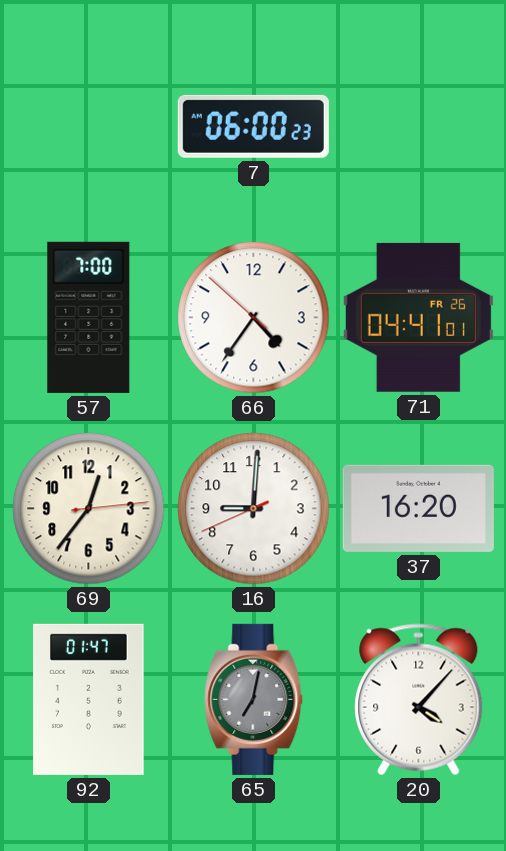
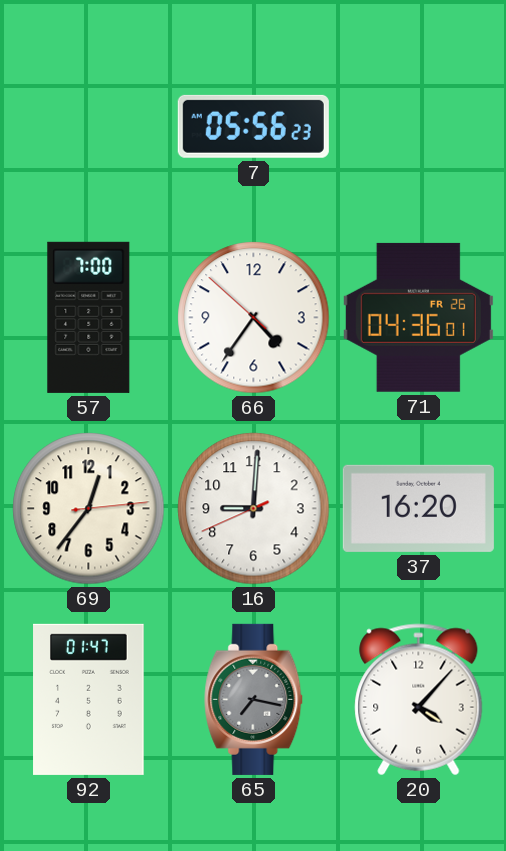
7: 06:00 -> 05:56 (253, 126)
71: 04:41 -> 04:36 (418, 317)
65: 7:02 -> 7:17 (254, 699)
